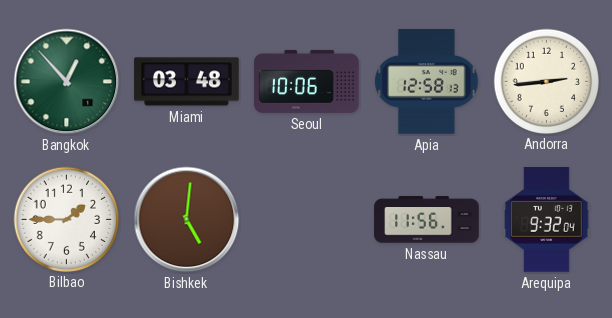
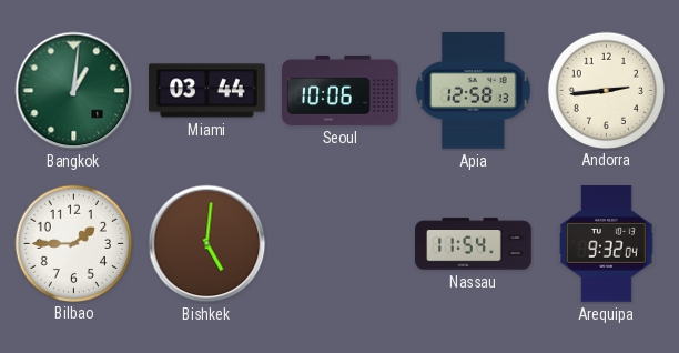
Bangkok: 12:53 -> 1:01 (74, 91)
Miami: 03:48 -> 03:44 (207, 91)
Nassau: 11:56 -> 11:54 (474, 244)
